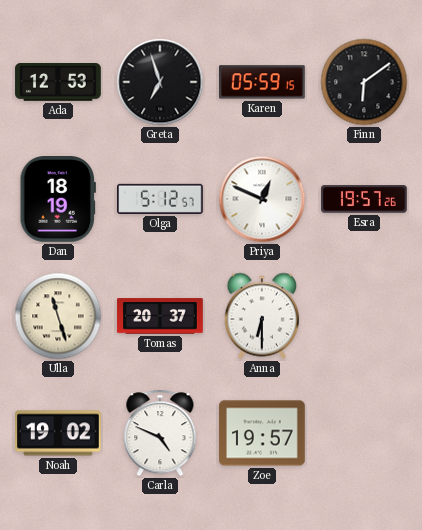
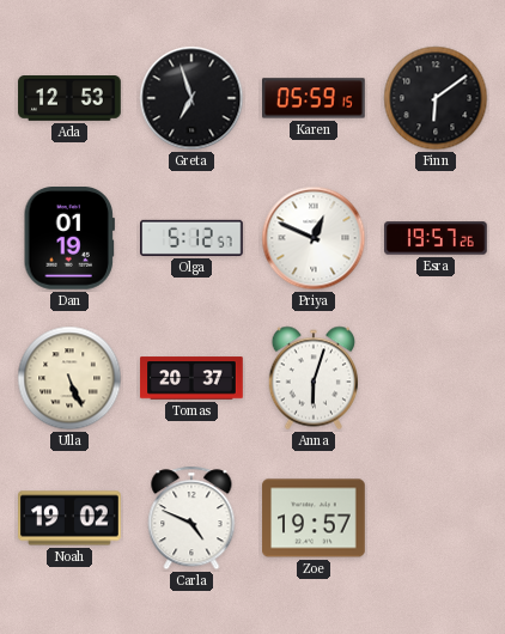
Dan: 18:19 -> 01:19 (69, 239)
Ulla: 11:27 -> 5:26 (69, 378)
Anna: 6:30 -> 6:03 (312, 378)
